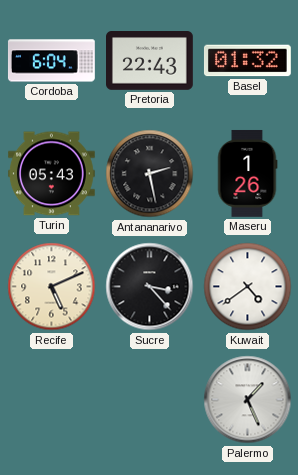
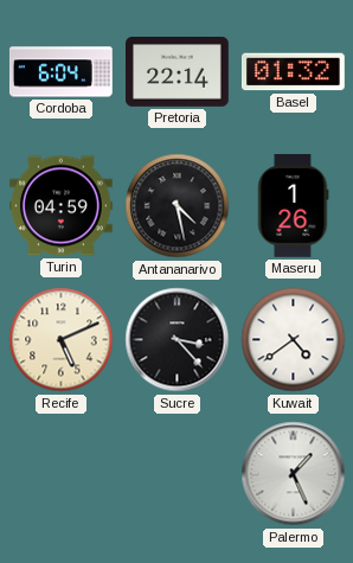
Pretoria: 22:43 -> 22:14 (178, 72)
Turin: 05:43 -> 04:59 (62, 206)
Antananarivo: 2:28 -> 4:28 (178, 206)
